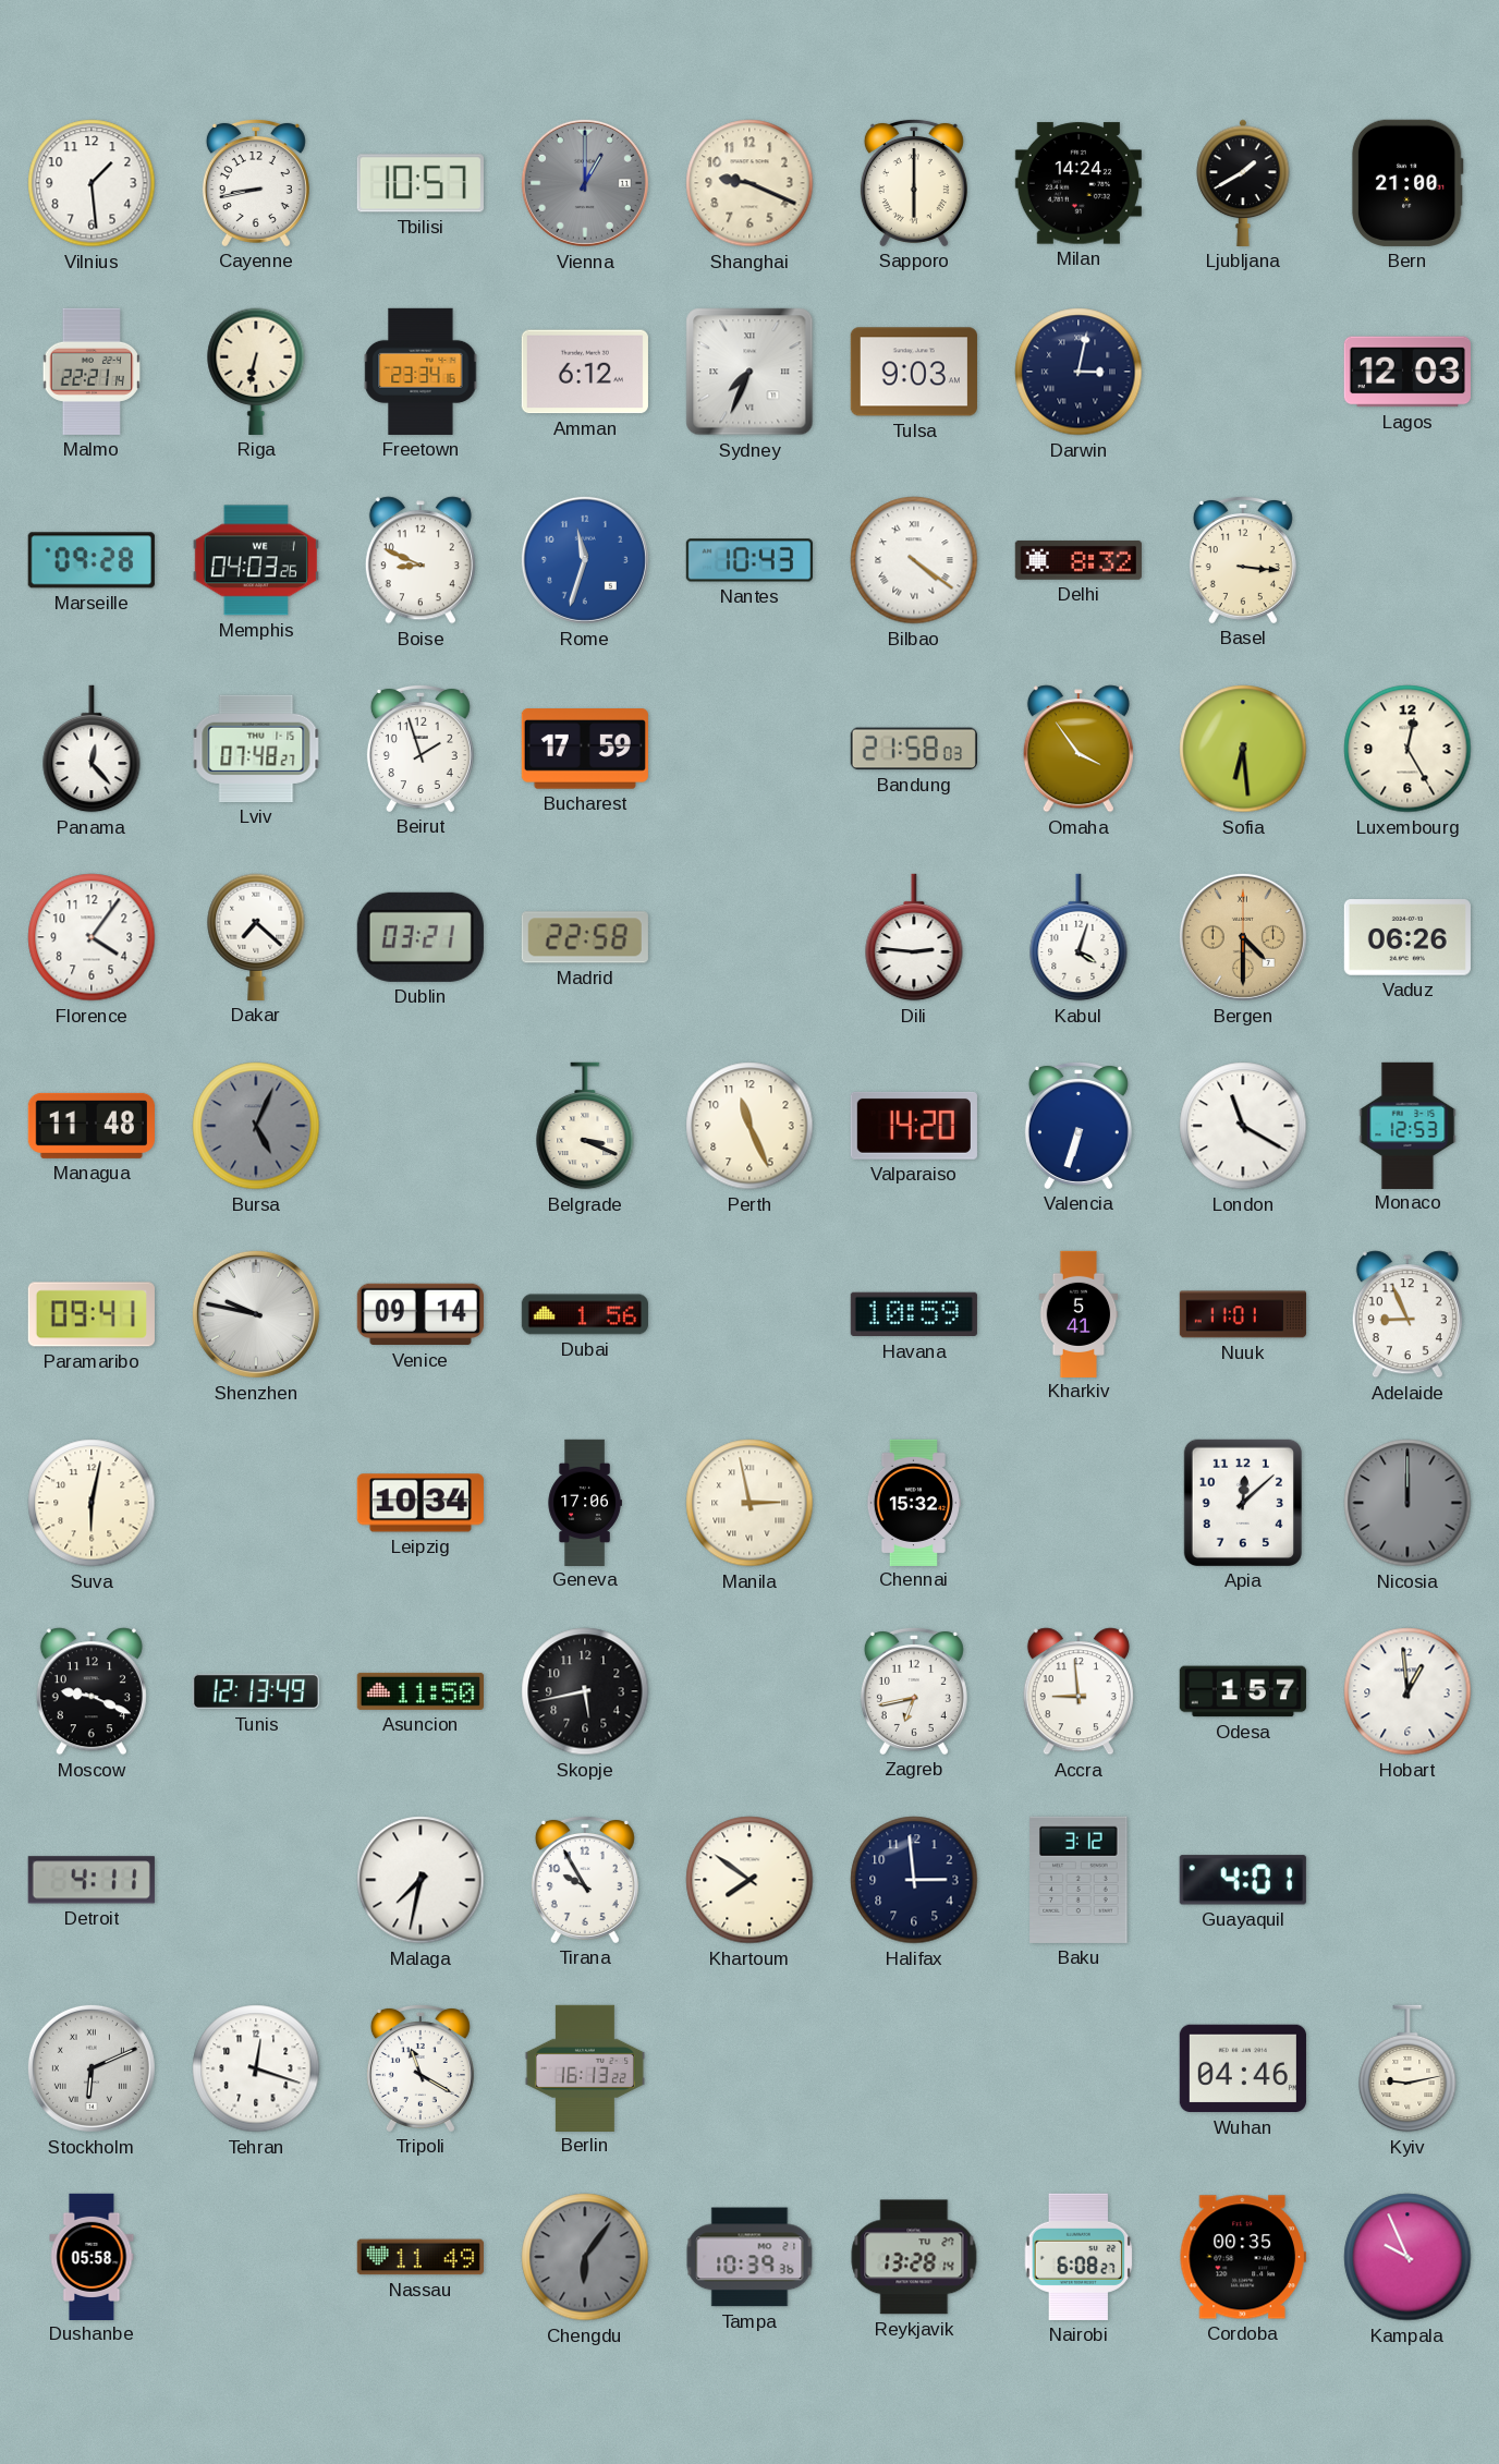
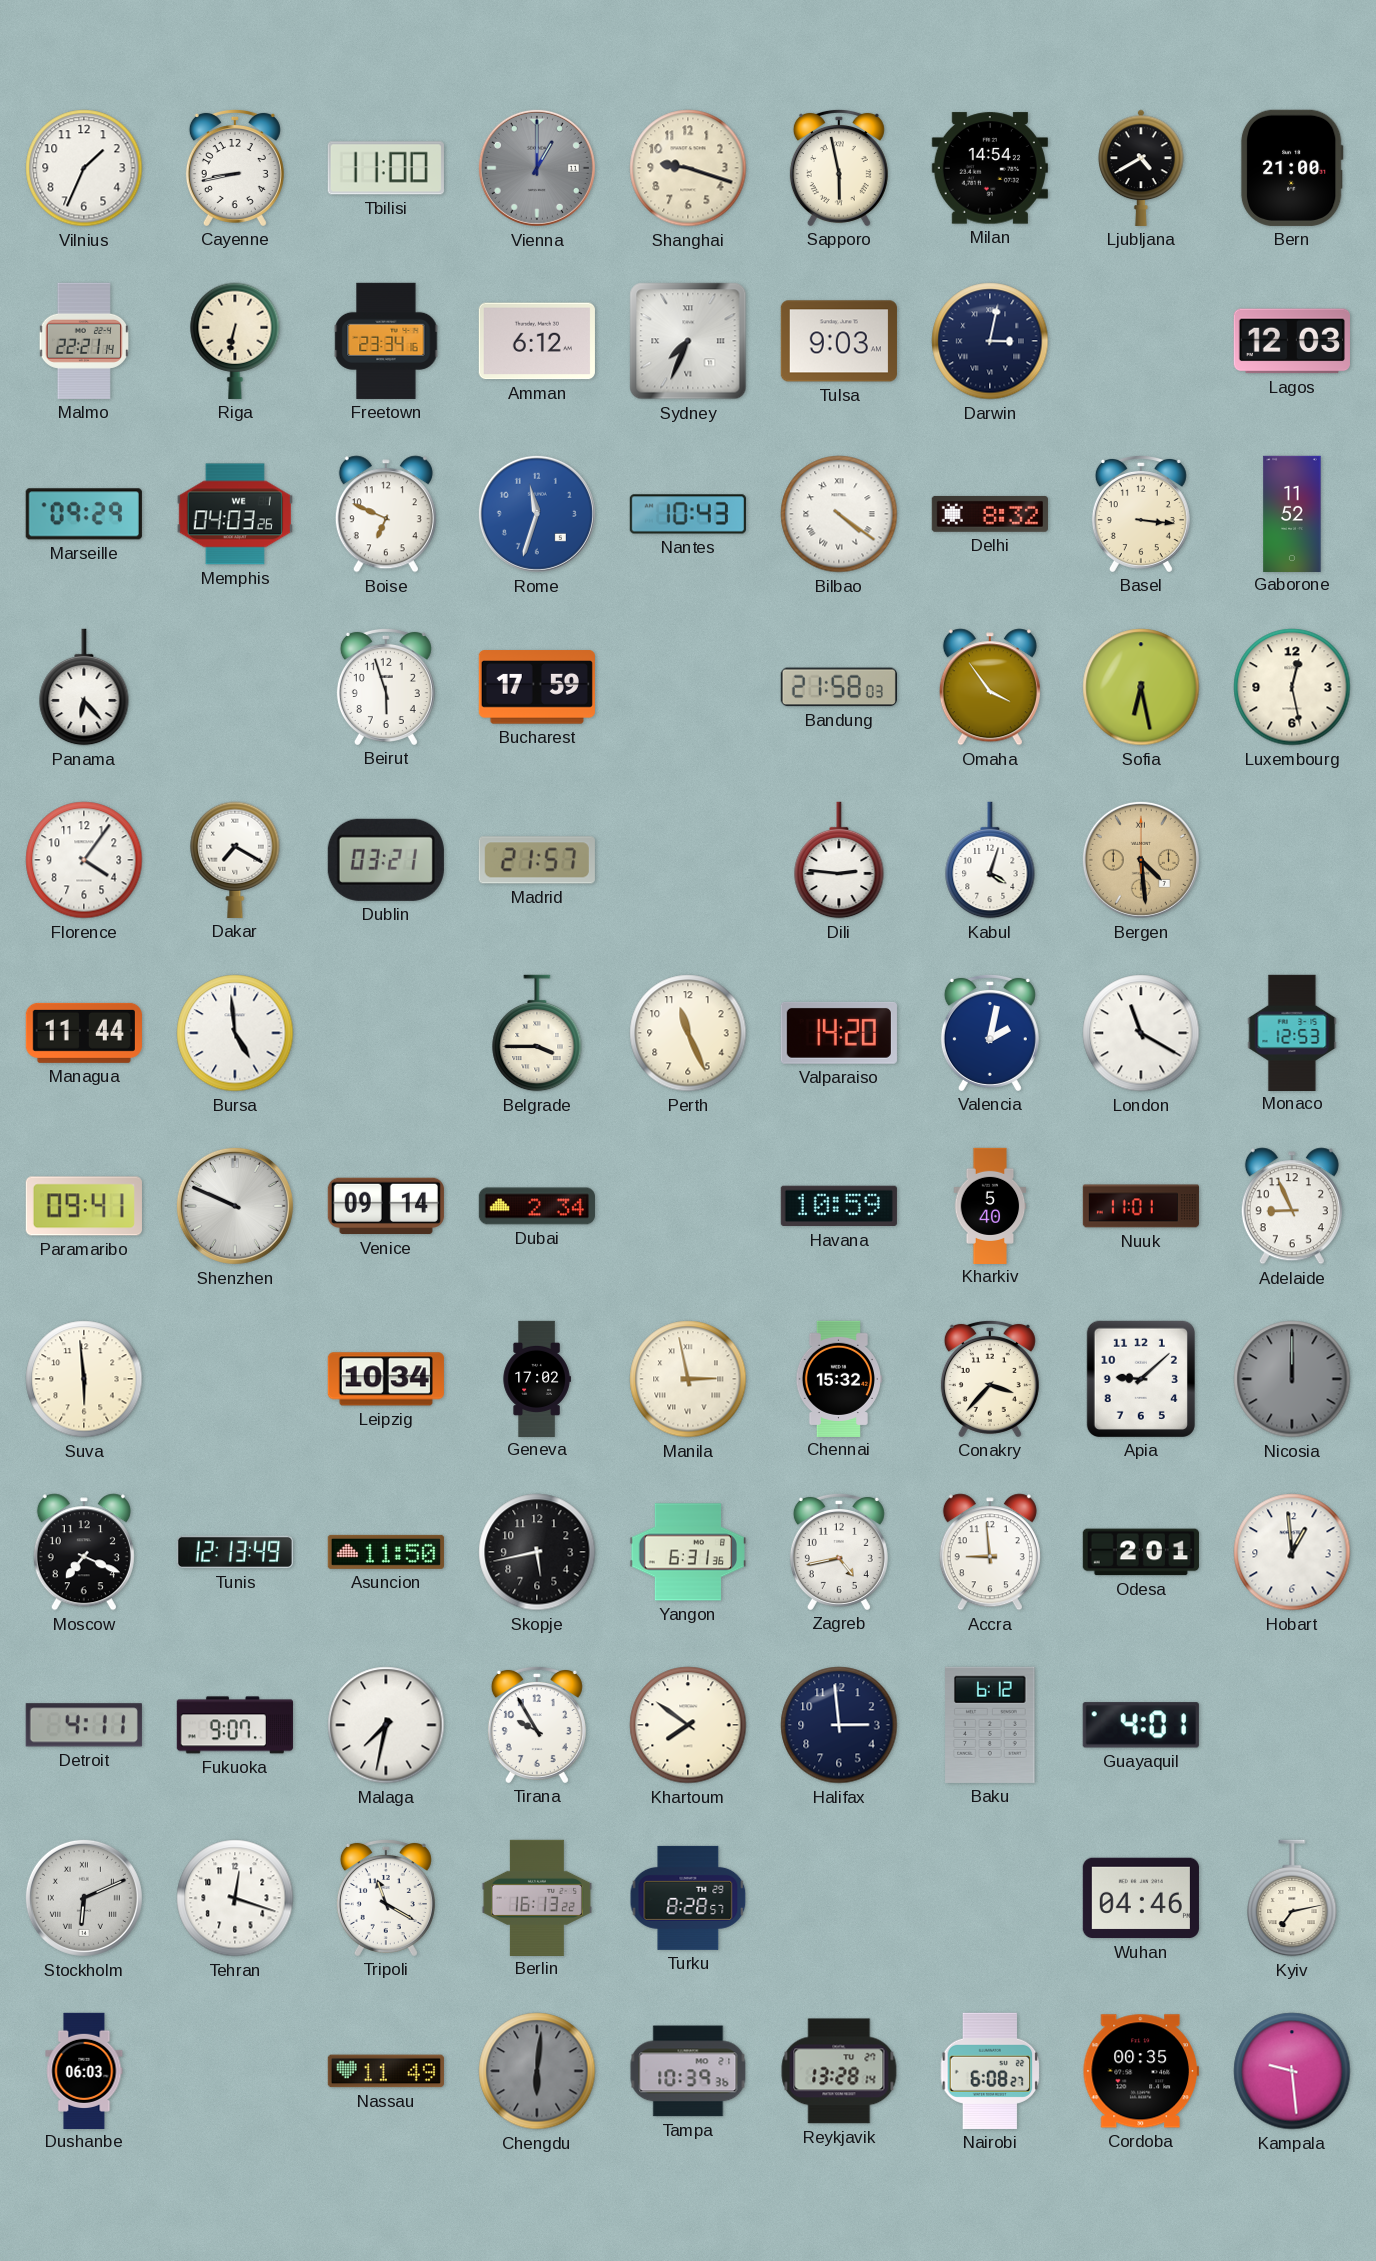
Vilnius: 1:29 -> 1:34 (84, 168)
Tbilisi: 10:57 -> 11:00 (386, 168)
Shanghai: 9:19 -> 9:18 (688, 168)
Sapporo: 6:00 -> 5:58 (839, 167)
Milan: 14:24 -> 14:54 (990, 168)
Ljubljana: 1:40 -> 4:40 (1141, 168)
Marseille: 09:28 -> 09:29 (84, 514)
Boise: 8:49 -> 6:49 (386, 514)
Gaborone: none -> 11:52 (1292, 513)
Panama: 12:23 -> 6:23 (84, 687)
Lviv: 07:48 -> none (256, 749)
Beirut: 1:57 -> 5:57 (386, 686)
Sofia: 6:29 -> 6:28 (1141, 687)
Luxembourg: 12:25 -> 12:28 (1292, 687)
Dakar: 7:22 -> 7:20 (235, 860)
Madrid: 22:58 -> 21:57 (537, 860)
Bergen: 4:30 -> 4:29 (1141, 860)
Vaduz: 06:26 -> none (1407, 938)
Managua: 11:48 -> 11:44 (84, 1033)
Bursa: 5:04 -> 4:59 (235, 1033)
Bursa dial: grey -> white (235, 1033)
Belgrade: 3:19 -> 3:45 (537, 1033)
Valencia: 6:33 -> 2:02 (990, 1032)
Shenzhen: 9:47 -> 9:49 (235, 1206)
Dubai: 1:56 -> 2:34 (537, 1206)
Kharkiv: 5:41 -> 5:40 (990, 1205)
Suva: 6:02 -> 5:59 (84, 1379)
Geneva: 17:06 -> 17:02 (537, 1378)
Conakry: none -> 3:37 (990, 1378)
Apia: 12:08 -> 9:08 (1141, 1379)
Moscow: 9:19 -> 7:19 (84, 1552)
Yangon: none -> 6:31 (687, 1552)
Zagreb: 6:43 -> 4:43 (839, 1551)
Odesa: 1:57 -> 2:01 (1141, 1552)
Fukuoka: none -> 9:07 (235, 1725)
Baku: 3:12 -> 6:12 (990, 1725)
Turku: none -> 8:28 (688, 1898)
Kyiv: 9:13 -> 7:13 (1292, 1898)
Dushanbe: 05:58 -> 06:03 (84, 2070)
Chengdu: 6:06 -> 6:01 (537, 2071)
Kampala: 9:56 -> 9:29 (1292, 2071)
